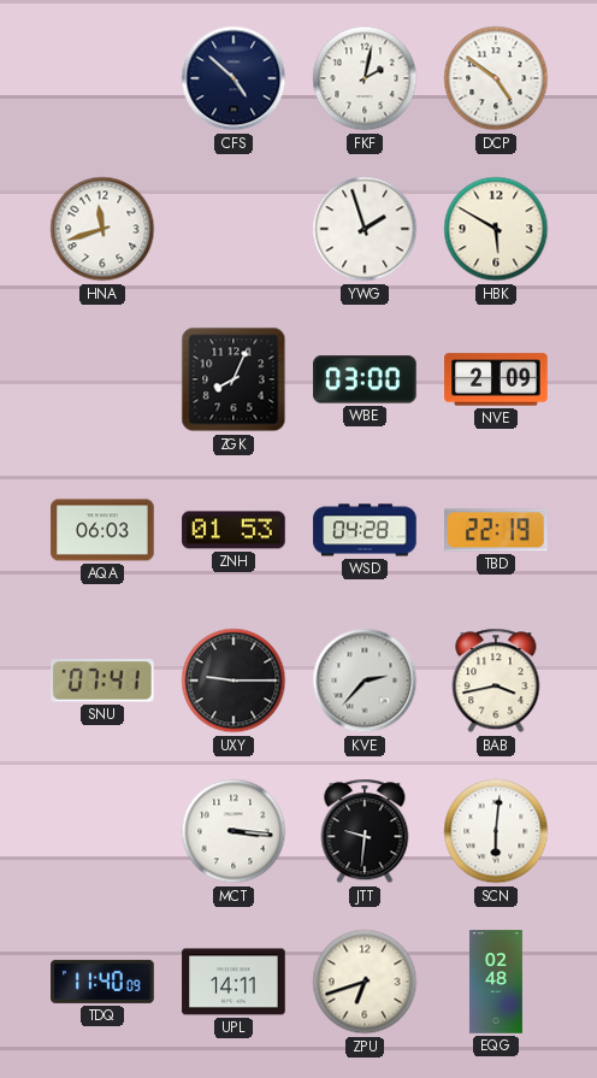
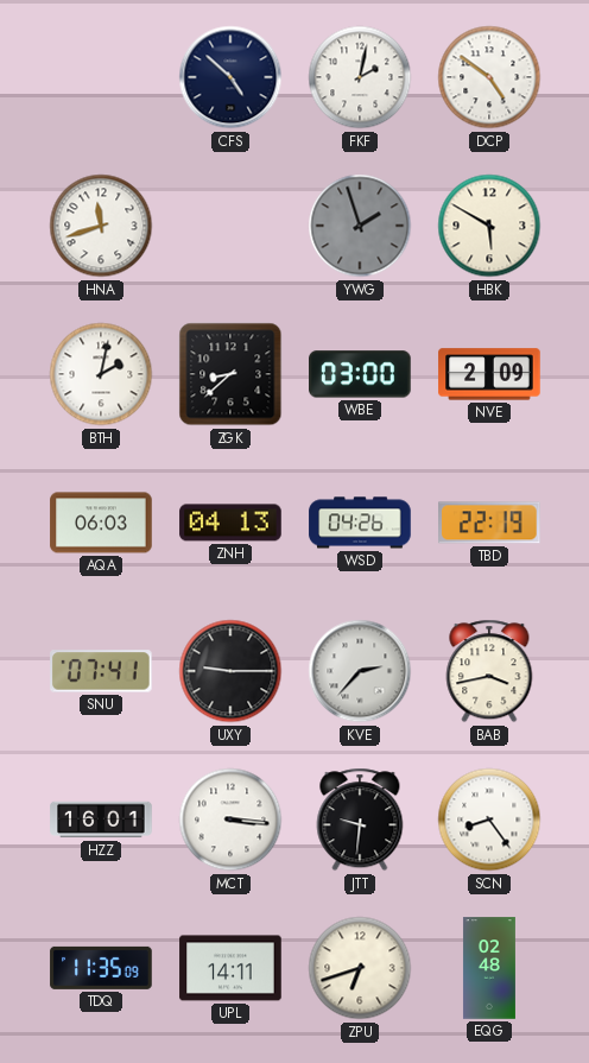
YWG dial: white -> grey (360, 226)
BTH: none -> 2:02 (101, 374)
ZGK: 8:04 -> 8:38 (230, 374)
ZNH: 01:53 -> 04:13 (230, 523)
WSD: 04:28 -> 04:26 (360, 523)
HZZ: none -> 16:01 (101, 820)
SCN: 6:01 -> 8:24 (489, 820)
TDQ: 11:40 -> 11:35 (101, 968)
